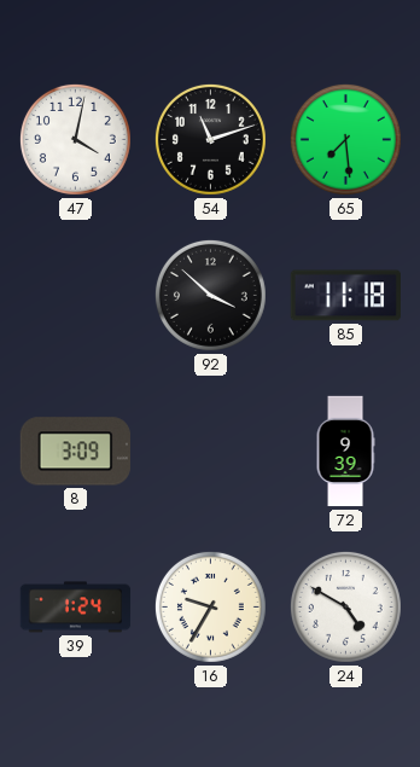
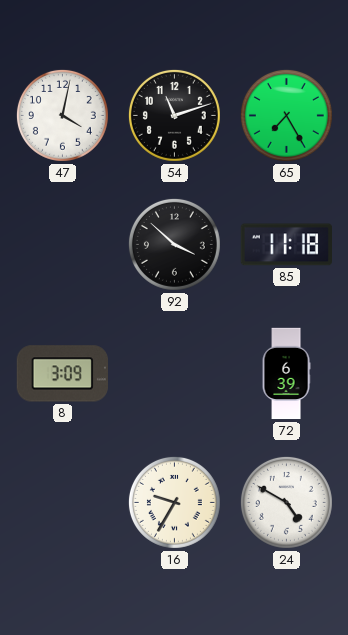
65: 7:29 -> 7:25 (286, 115)
72: 9:39 -> 6:39 (286, 374)
39: 1:24 -> none (76, 608)
